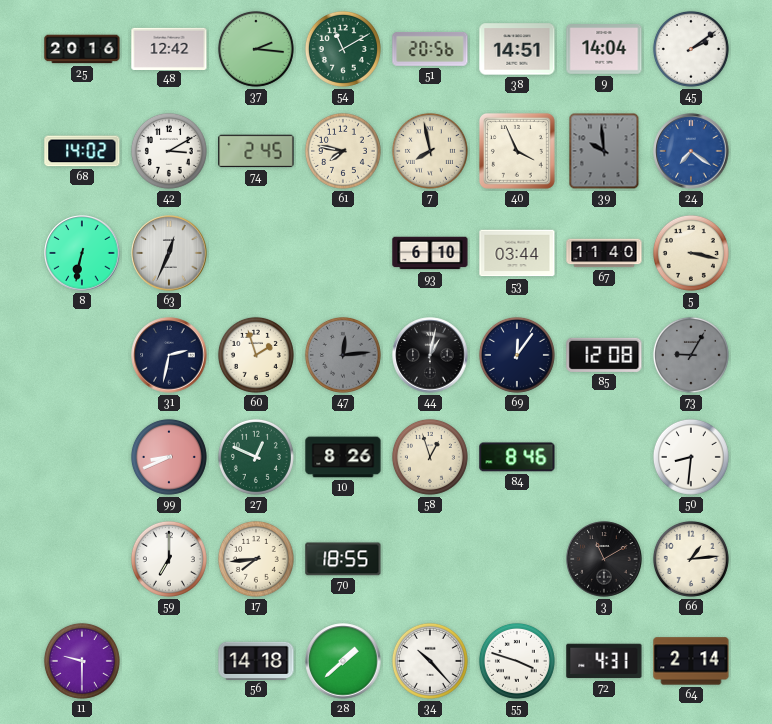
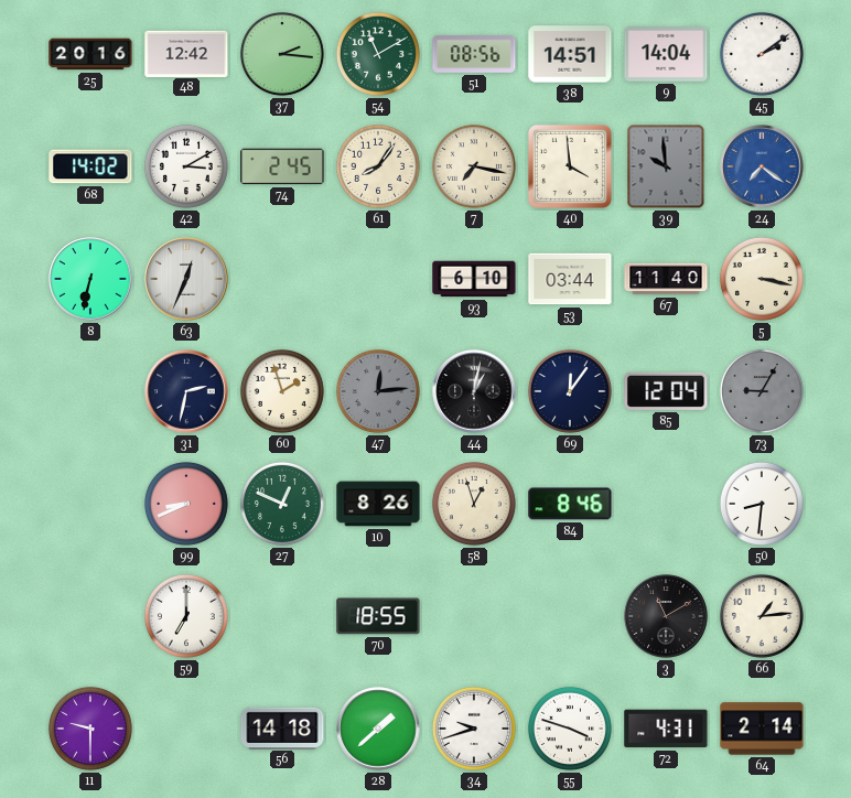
51: 20:56 -> 08:56 (474, 54)
61: 7:47 -> 8:06 (378, 166)
7: 7:58 -> 7:17 (474, 166)
40: 3:56 -> 3:59 (570, 166)
85: 12:08 -> 12:04 (666, 391)
17: 7:44 -> none (256, 559)
34: 10:23 -> 9:42 (474, 729)
